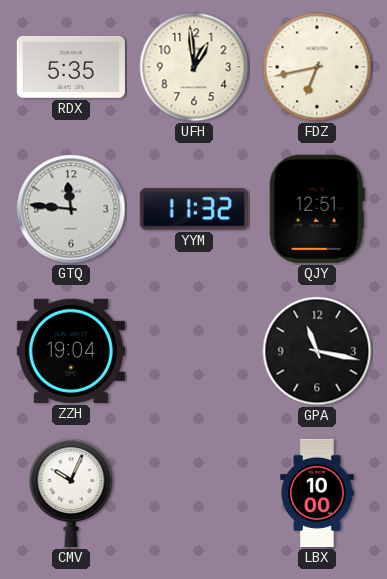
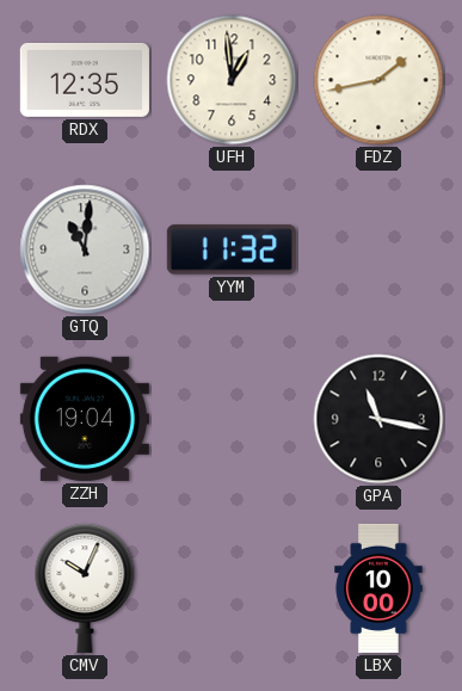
RDX: 5:35 -> 12:35 (85, 80)
FDZ: 6:43 -> 1:43 (378, 80)
GTQ: 11:46 -> 11:01 (85, 249)
QJY: 12:51 -> none (317, 209)
